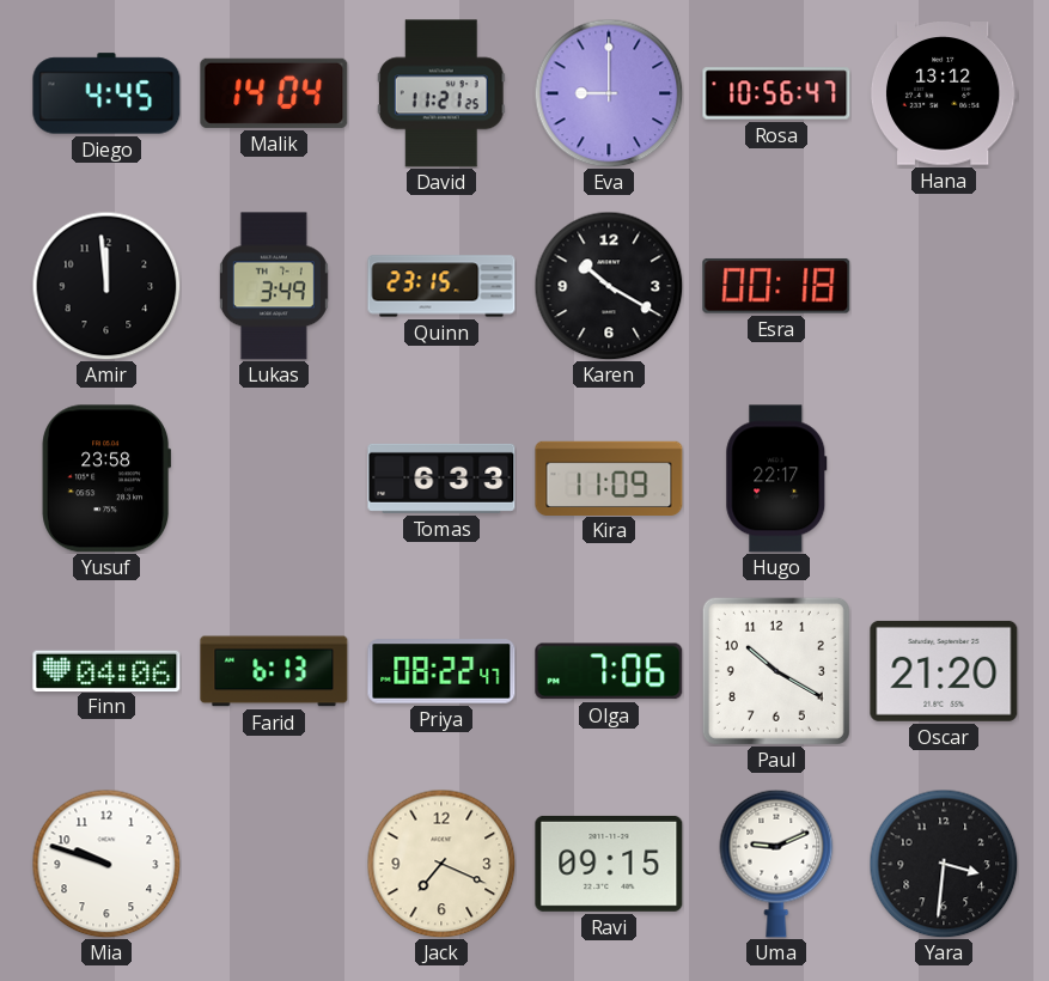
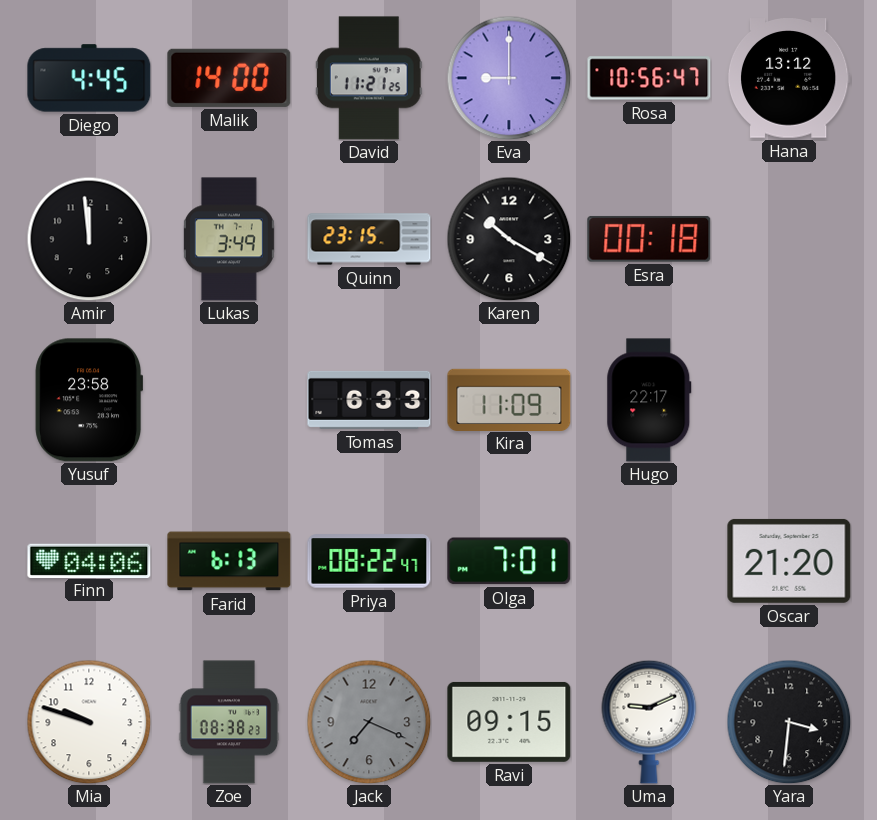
Malik: 14:04 -> 14:00 (229, 78)
Olga: 7:06 -> 7:01 (509, 561)
Paul: 10:20 -> none (776, 671)
Zoe: none -> 08:38 (229, 722)
Jack dial: cream -> grey (369, 722)
